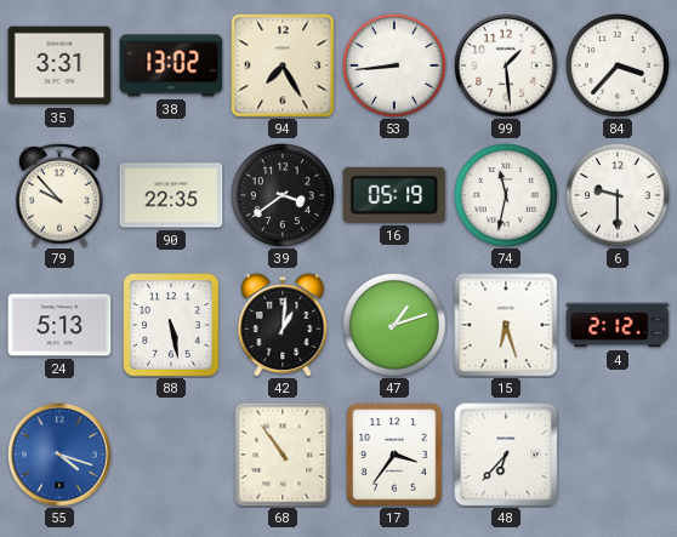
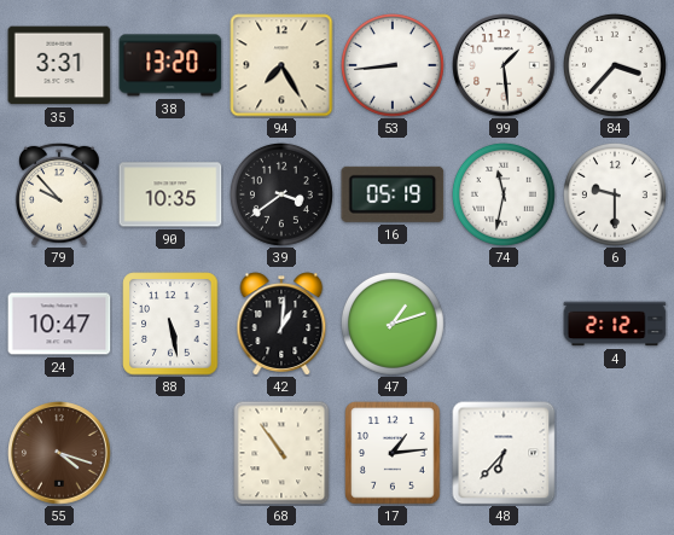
38: 13:02 -> 13:20 (170, 65)
90: 22:35 -> 10:35 (170, 194)
24: 5:13 -> 10:47 (59, 324)
15: 6:27 -> none (506, 325)
55 dial: blue -> brown (59, 453)
17: 3:36 -> 1:14 (393, 453)
